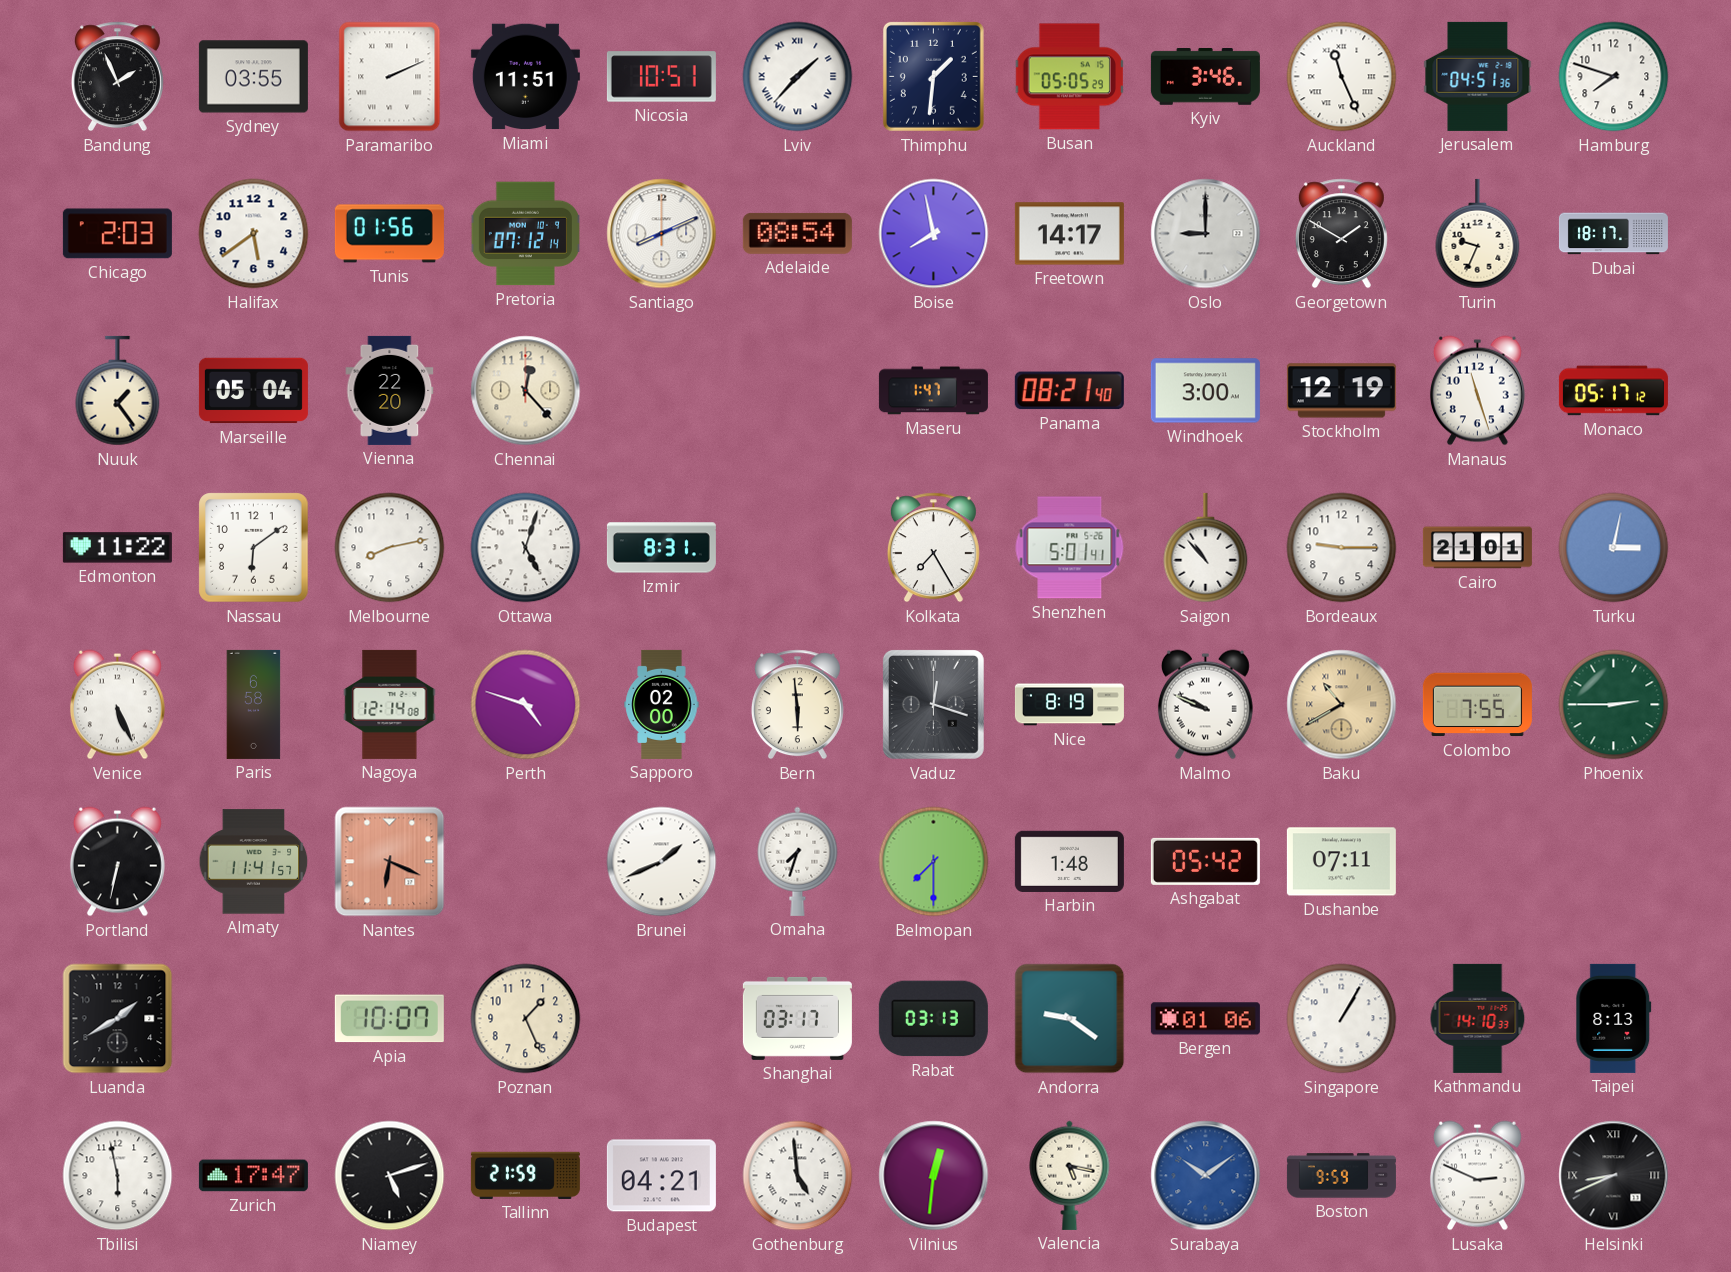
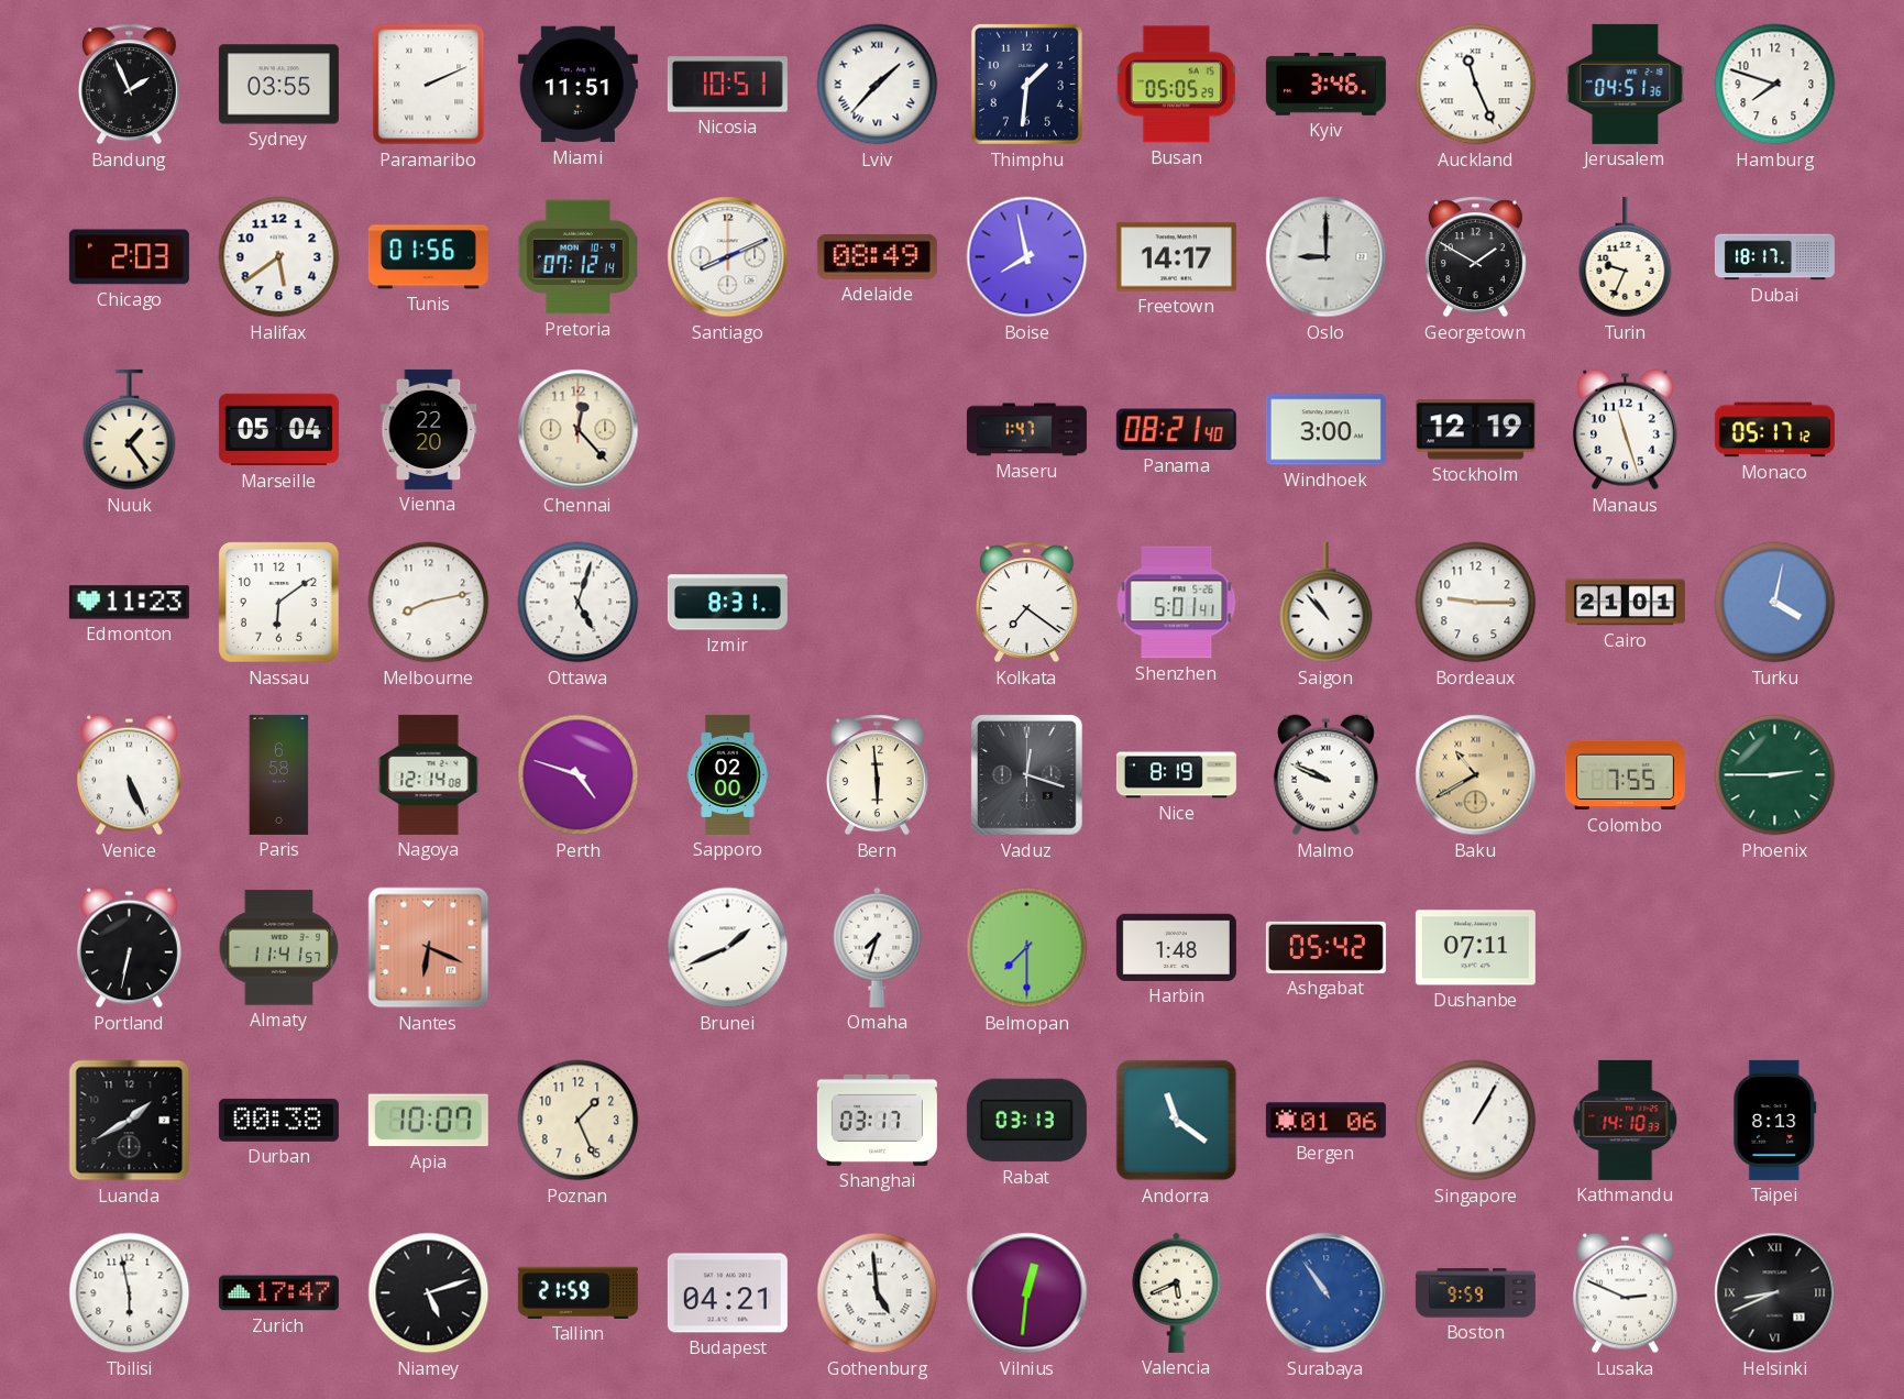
Adelaide: 08:54 -> 08:49 (877, 256)
Edmonton: 11:22 -> 11:23 (129, 603)
Kolkata: 7:25 -> 7:21 (1026, 603)
Turku: 3:02 -> 4:02 (1775, 603)
Durban: none -> 00:38 (278, 1120)
Andorra: 9:21 -> 11:21 (1177, 1121)
Valencia: 5:17 -> 5:41 (1177, 1292)
Surabaya: 10:09 -> 10:54 (1327, 1293)
